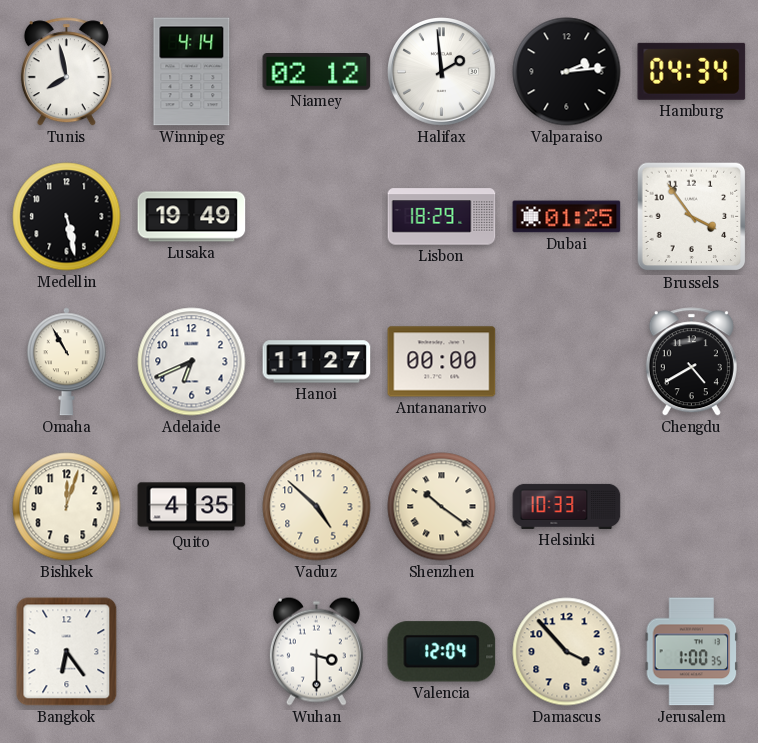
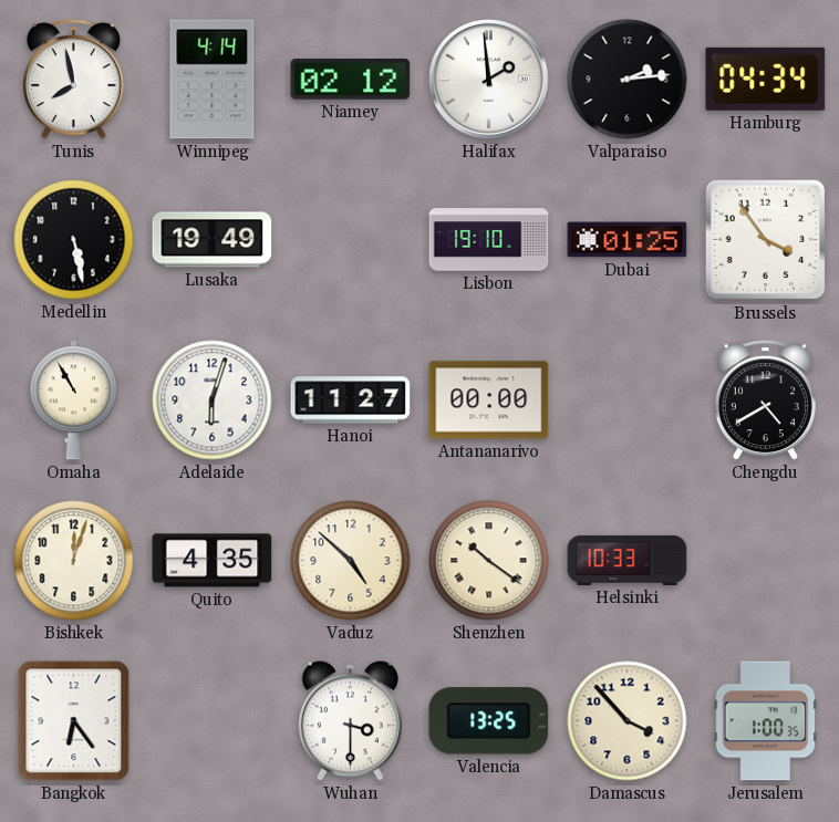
Lisbon: 18:29 -> 19:10 (489, 240)
Adelaide: 6:41 -> 6:03 (213, 400)
Valencia: 12:04 -> 13:25 (489, 721)
